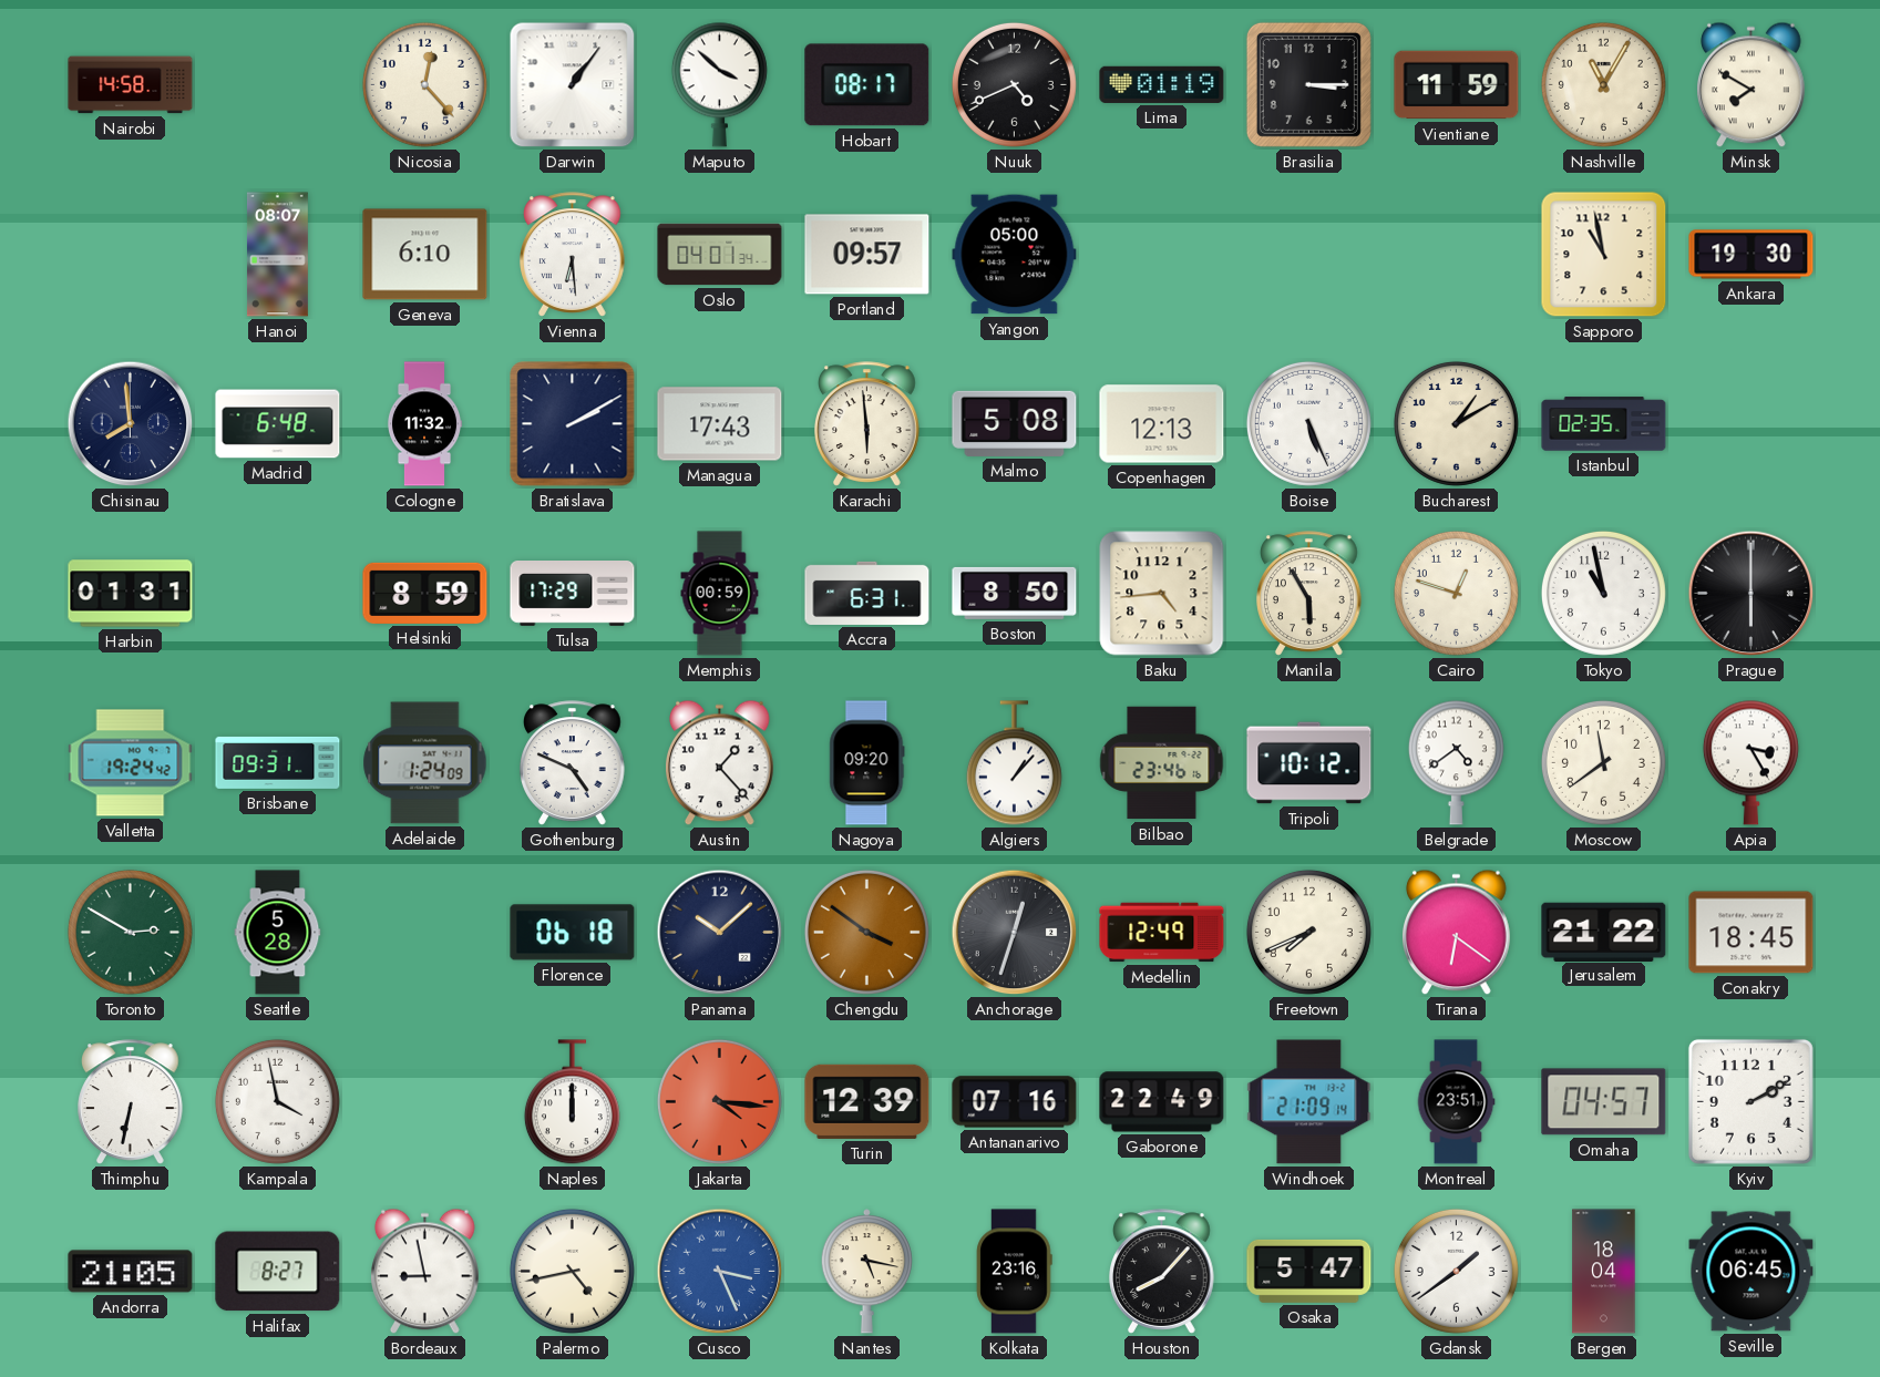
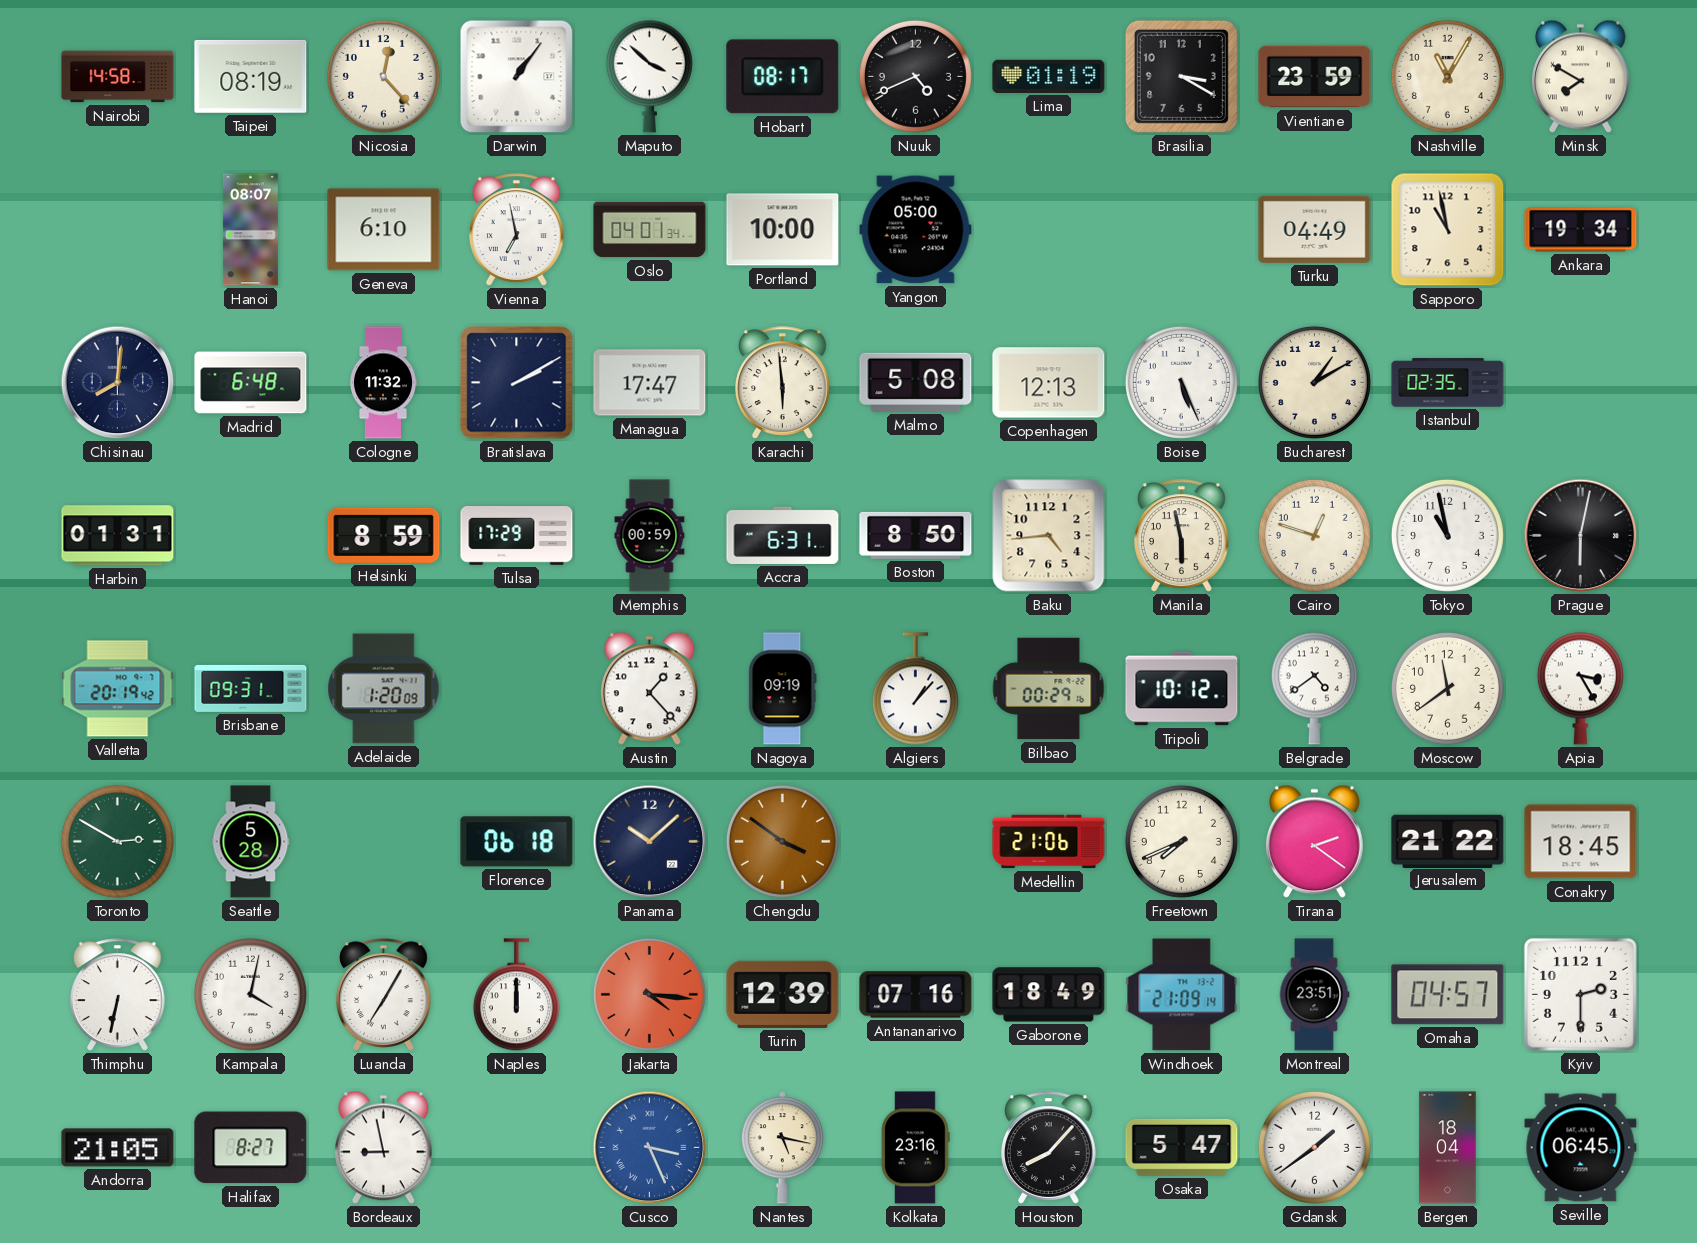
Taipei: none -> 08:19 (251, 76)
Brasilia: 3:15 -> 3:20 (1181, 76)
Vientiane: 11:59 -> 23:59 (1315, 77)
Vienna: 6:29 -> 6:58 (517, 230)
Portland: 09:57 -> 10:00 (783, 230)
Turku: none -> 04:49 (1315, 229)
Ankara: 19:30 -> 19:34 (1581, 230)
Chisinau: 7:59 -> 8:01 (118, 383)
Managua: 17:43 -> 17:47 (650, 383)
Manila: 5:55 -> 5:58 (1182, 536)
Prague: 6:00 -> 6:02 (1581, 536)
Valletta: 19:24 -> 20:19 (118, 689)
Adelaide: 1:24 -> 1:20 (384, 689)
Gothenburg: 4:49 -> none (573, 763)
Nagoya: 09:20 -> 09:19 (783, 689)
Bilbao: 23:46 -> 00:29 (1049, 689)
Anchorage: 12:33 -> none (1015, 933)
Medellin: 12:49 -> 21:06 (1049, 842)
Tirana: 6:21 -> 2:21 (1315, 842)
Kampala: 3:58 -> 4:02 (250, 994)
Luanda: none -> 7:05 (384, 995)
Gaborone: 22:49 -> 18:49 (1049, 995)
Kyiv: 2:10 -> 2:30 (1580, 994)
Palermo: 4:43 -> none (572, 1271)
